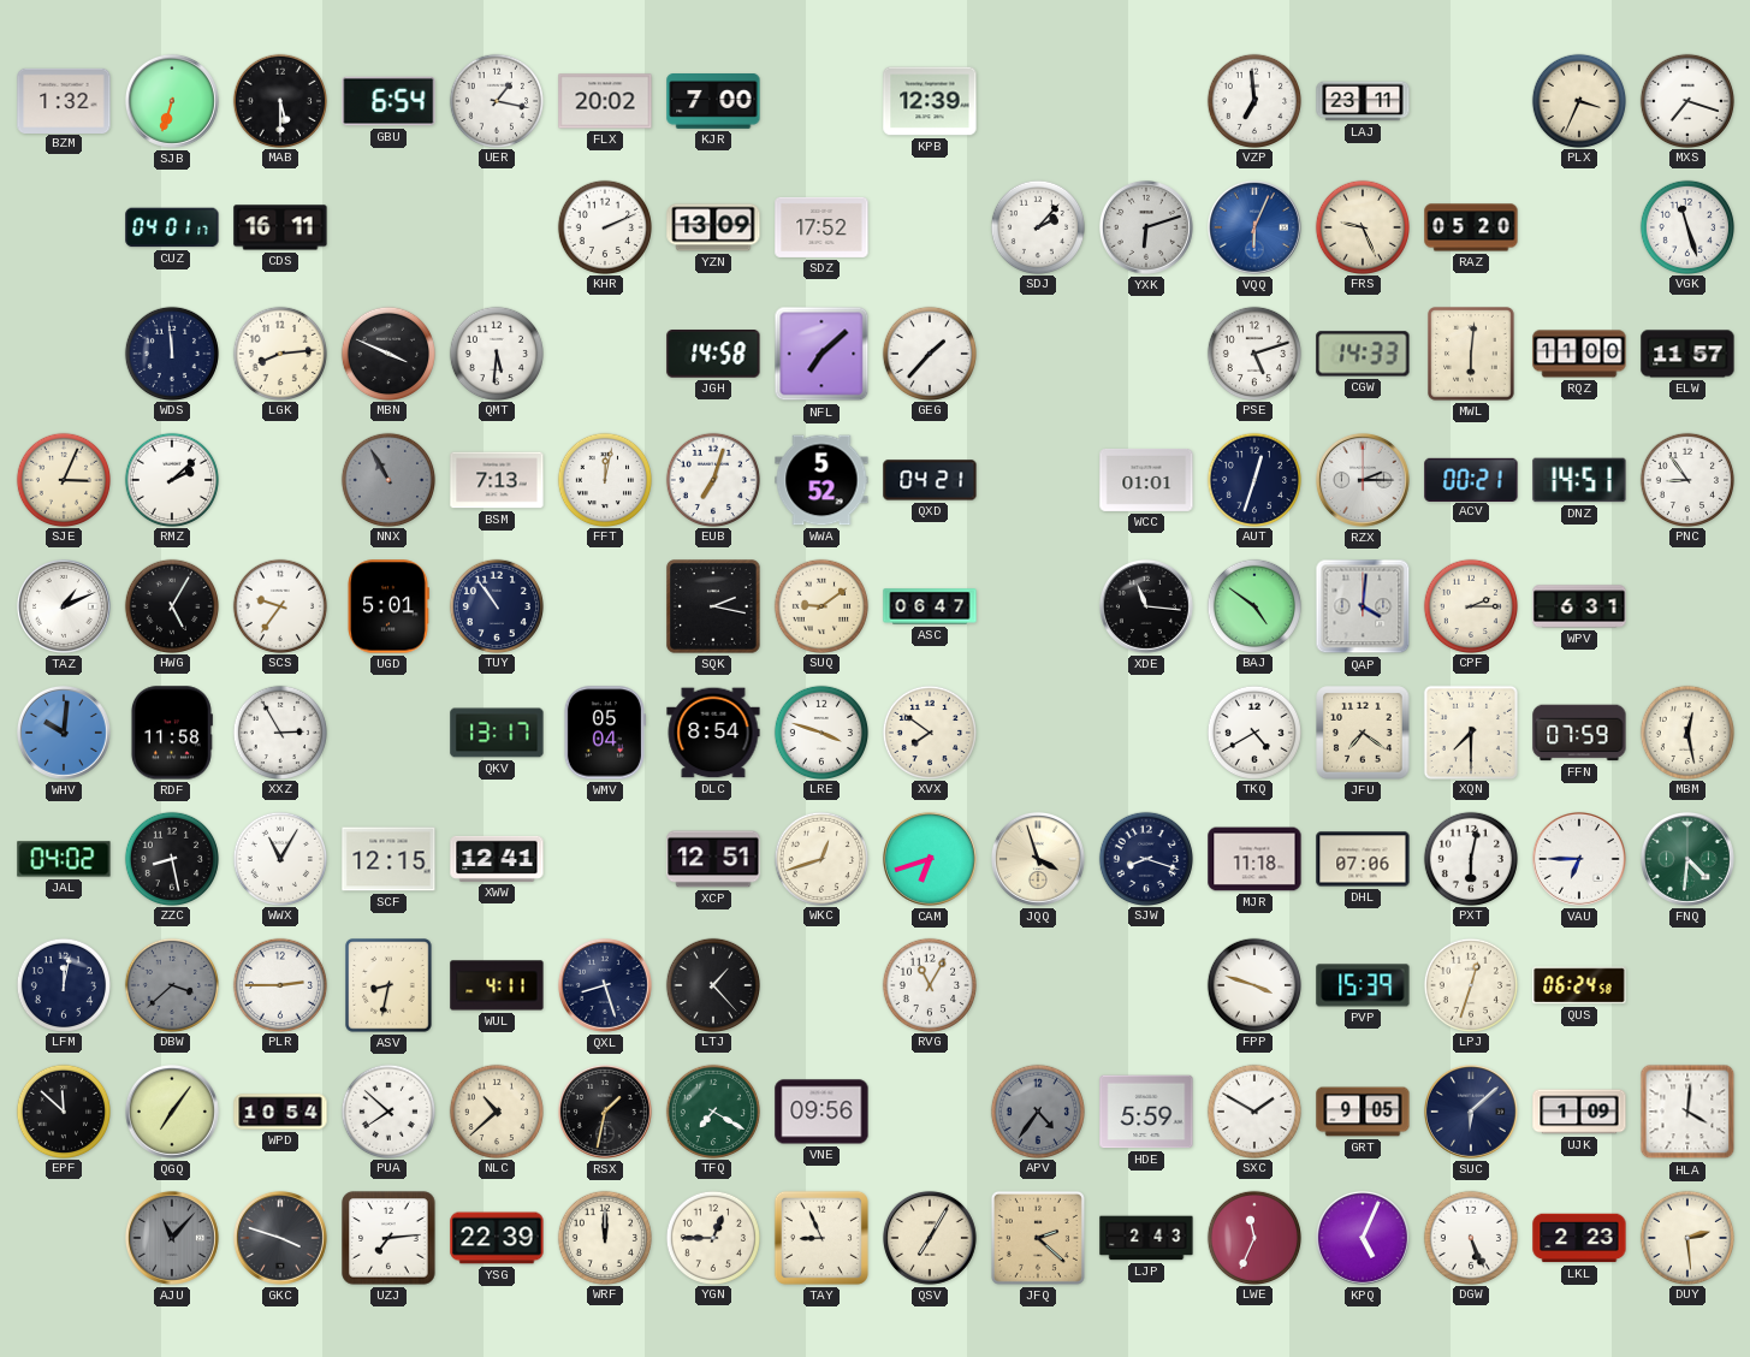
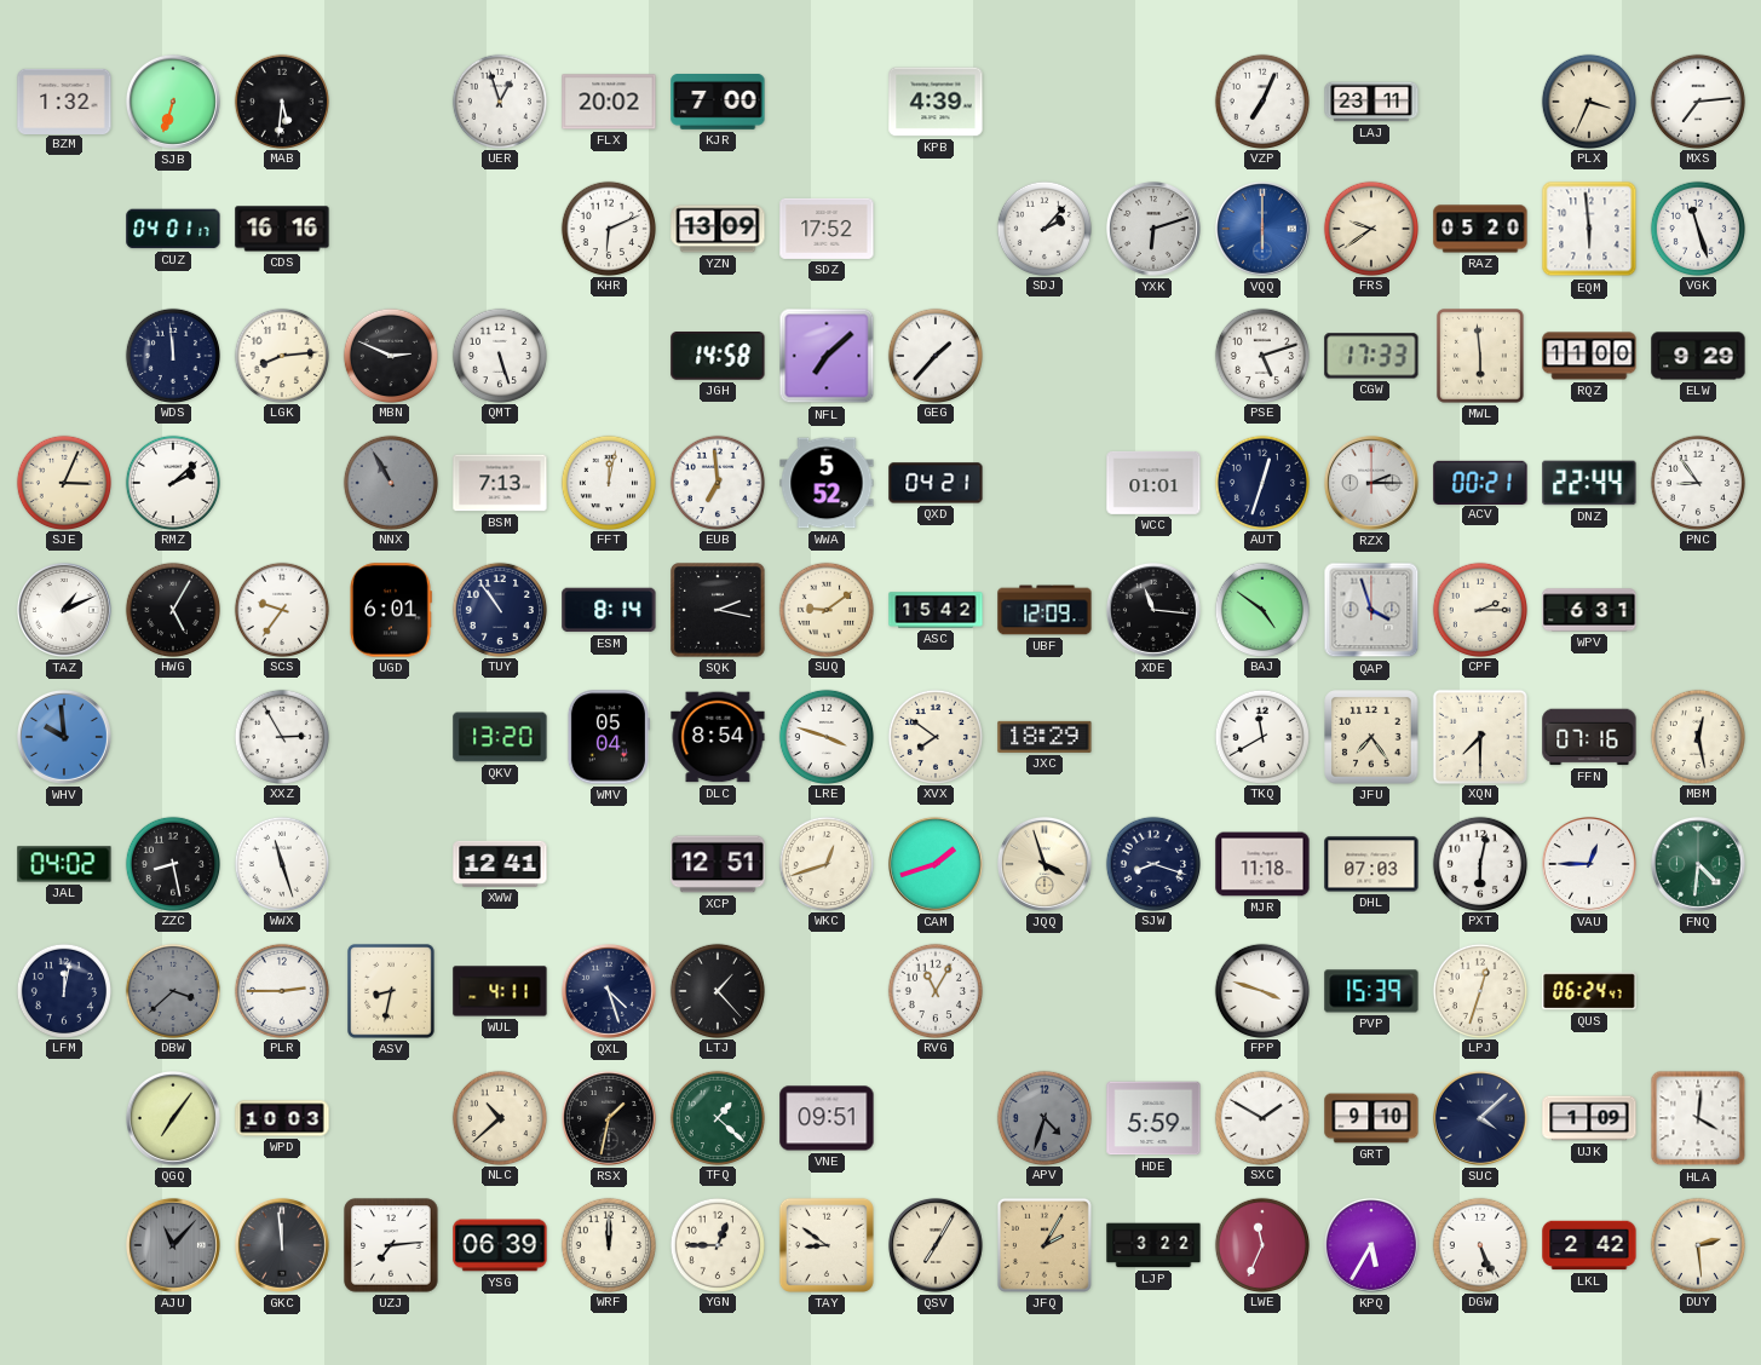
MAB: 5:30 -> 5:31 (281, 100)
GBU: 6:54 -> none (388, 101)
UER: 1:17 -> 12:57 (499, 100)
KPB: 12:39 -> 4:39 (936, 102)
VZP: 6:59 -> 7:04 (1261, 100)
MXS: 7:18 -> 7:14 (1697, 100)
CDS: 16:11 -> 16:16 (282, 229)
KHR: 2:11 -> 6:11 (608, 227)
VQQ: 6:04 -> 6:00 (1262, 229)
FRS: 9:26 -> 9:39 (1370, 227)
EQM: none -> 5:59 (1589, 229)
MBN: 3:49 -> 2:49 (390, 355)
QMT: 5:31 -> 5:27 (499, 355)
CGW: 14:33 -> 17:33 (1371, 356)
MWL: 6:01 -> 5:59 (1480, 356)
ELW: 11:57 -> 9:29 (1698, 356)
EUB: 7:03 -> 6:59 (717, 482)
DNZ: 14:51 -> 22:44 (1589, 483)
UGD: 5:01 -> 6:01 (391, 610)
ESM: none -> 8:14 (609, 610)
ASC: 06:47 -> 15:42 (936, 610)
UBF: none -> 12:09 (1044, 610)
QAP: 4:01 -> 3:57 (1371, 610)
WHV: 10:01 -> 9:59 (64, 737)
RDF: 11:58 -> none (171, 733)
QKV: 13:17 -> 13:20 (500, 737)
JXC: none -> 18:29 (1044, 737)
TKQ: 4:40 -> 11:40 (1261, 736)
JFU: 7:21 -> 7:24 (1371, 737)
FFN: 07:59 -> 07:16 (1589, 737)
WWX: 11:05 -> 11:27 (281, 863)
SCF: 12:15 -> none (388, 859)
CAM: 6:42 -> 1:42 (936, 864)
DHL: 07:06 -> 07:03 (1371, 864)
VAU: 6:45 -> 12:45 (1589, 864)
QXL: 8:27 -> 4:27 (609, 991)
QUS: 06:24:58 -> 06:24:47 (1589, 991)
EPF: 11:52 -> none (63, 1110)
WPD: 10:54 -> 10:03 (282, 1118)
PUA: 7:52 -> none (387, 1110)
TFQ: 7:20 -> 1:22 (717, 1117)
VNE: 09:56 -> 09:51 (827, 1118)
APV: 4:36 -> 4:33 (1043, 1117)
GRT: 9:05 -> 9:10 (1371, 1118)
SUC: 6:08 -> 4:08 (1480, 1118)
GKC: 3:48 -> 11:59 (282, 1245)
YSG: 22:39 -> 06:39 (500, 1245)
TAY: 8:56 -> 8:51 (827, 1245)
JFQ: 2:22 -> 2:05 (1044, 1245)
LJP: 2:43 -> 3:22 (1153, 1245)
KPQ: 5:04 -> 5:35 (1371, 1245)
LKL: 2:23 -> 2:42 (1589, 1245)
